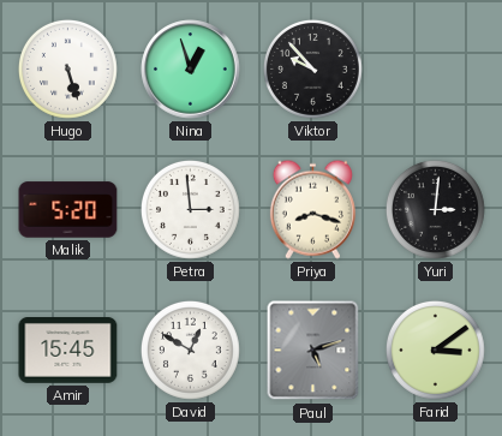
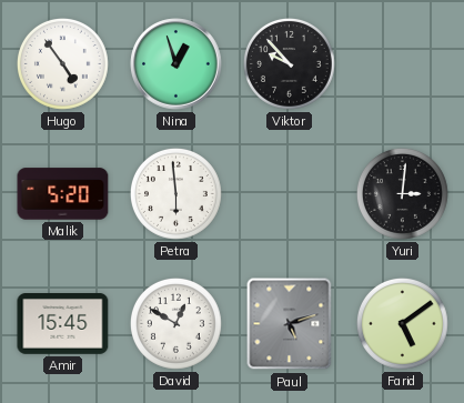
Hugo: 5:27 -> 4:54 (62, 63)
Petra: 2:59 -> 5:59 (175, 193)
Priya: 8:18 -> none (312, 209)
Farid: 3:09 -> 5:09 (402, 323)
